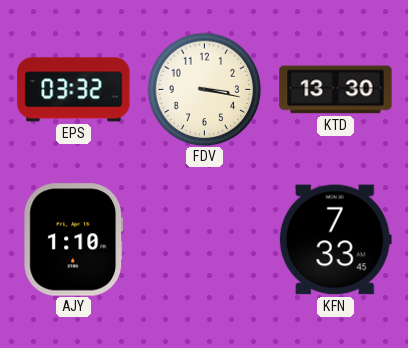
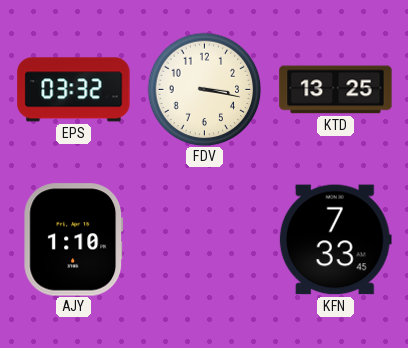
KTD: 13:30 -> 13:25 (336, 90)
